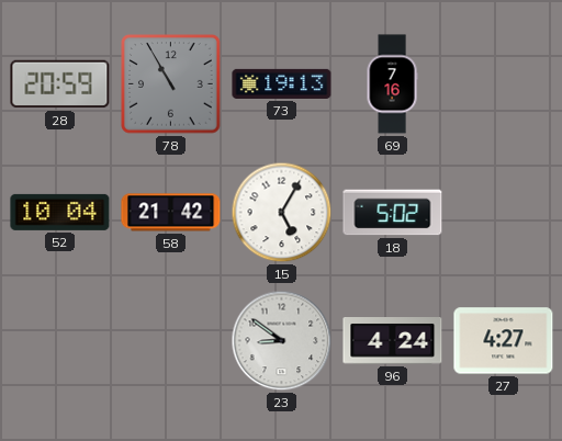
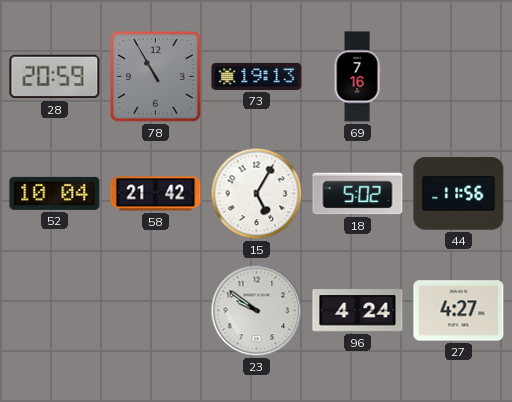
44: none -> 11:56 (459, 194)
23: 8:51 -> 9:51 (257, 311)
